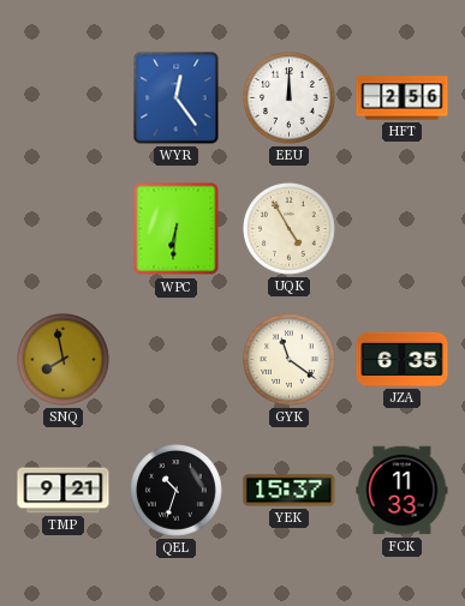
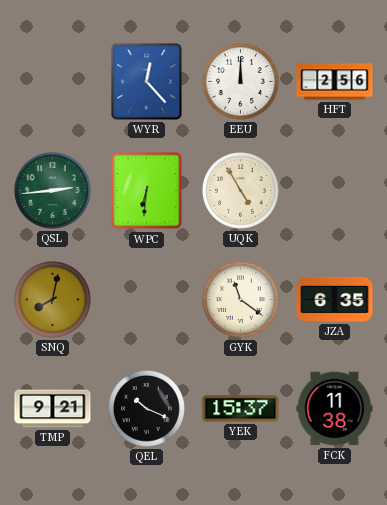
WYR: 12:24 -> 12:23 (147, 82)
QSL: none -> 2:44 (53, 191)
SNQ: 7:58 -> 8:02 (53, 300)
QEL: 10:33 -> 10:19 (147, 409)
FCK: 11:33 -> 11:38 (335, 409)
